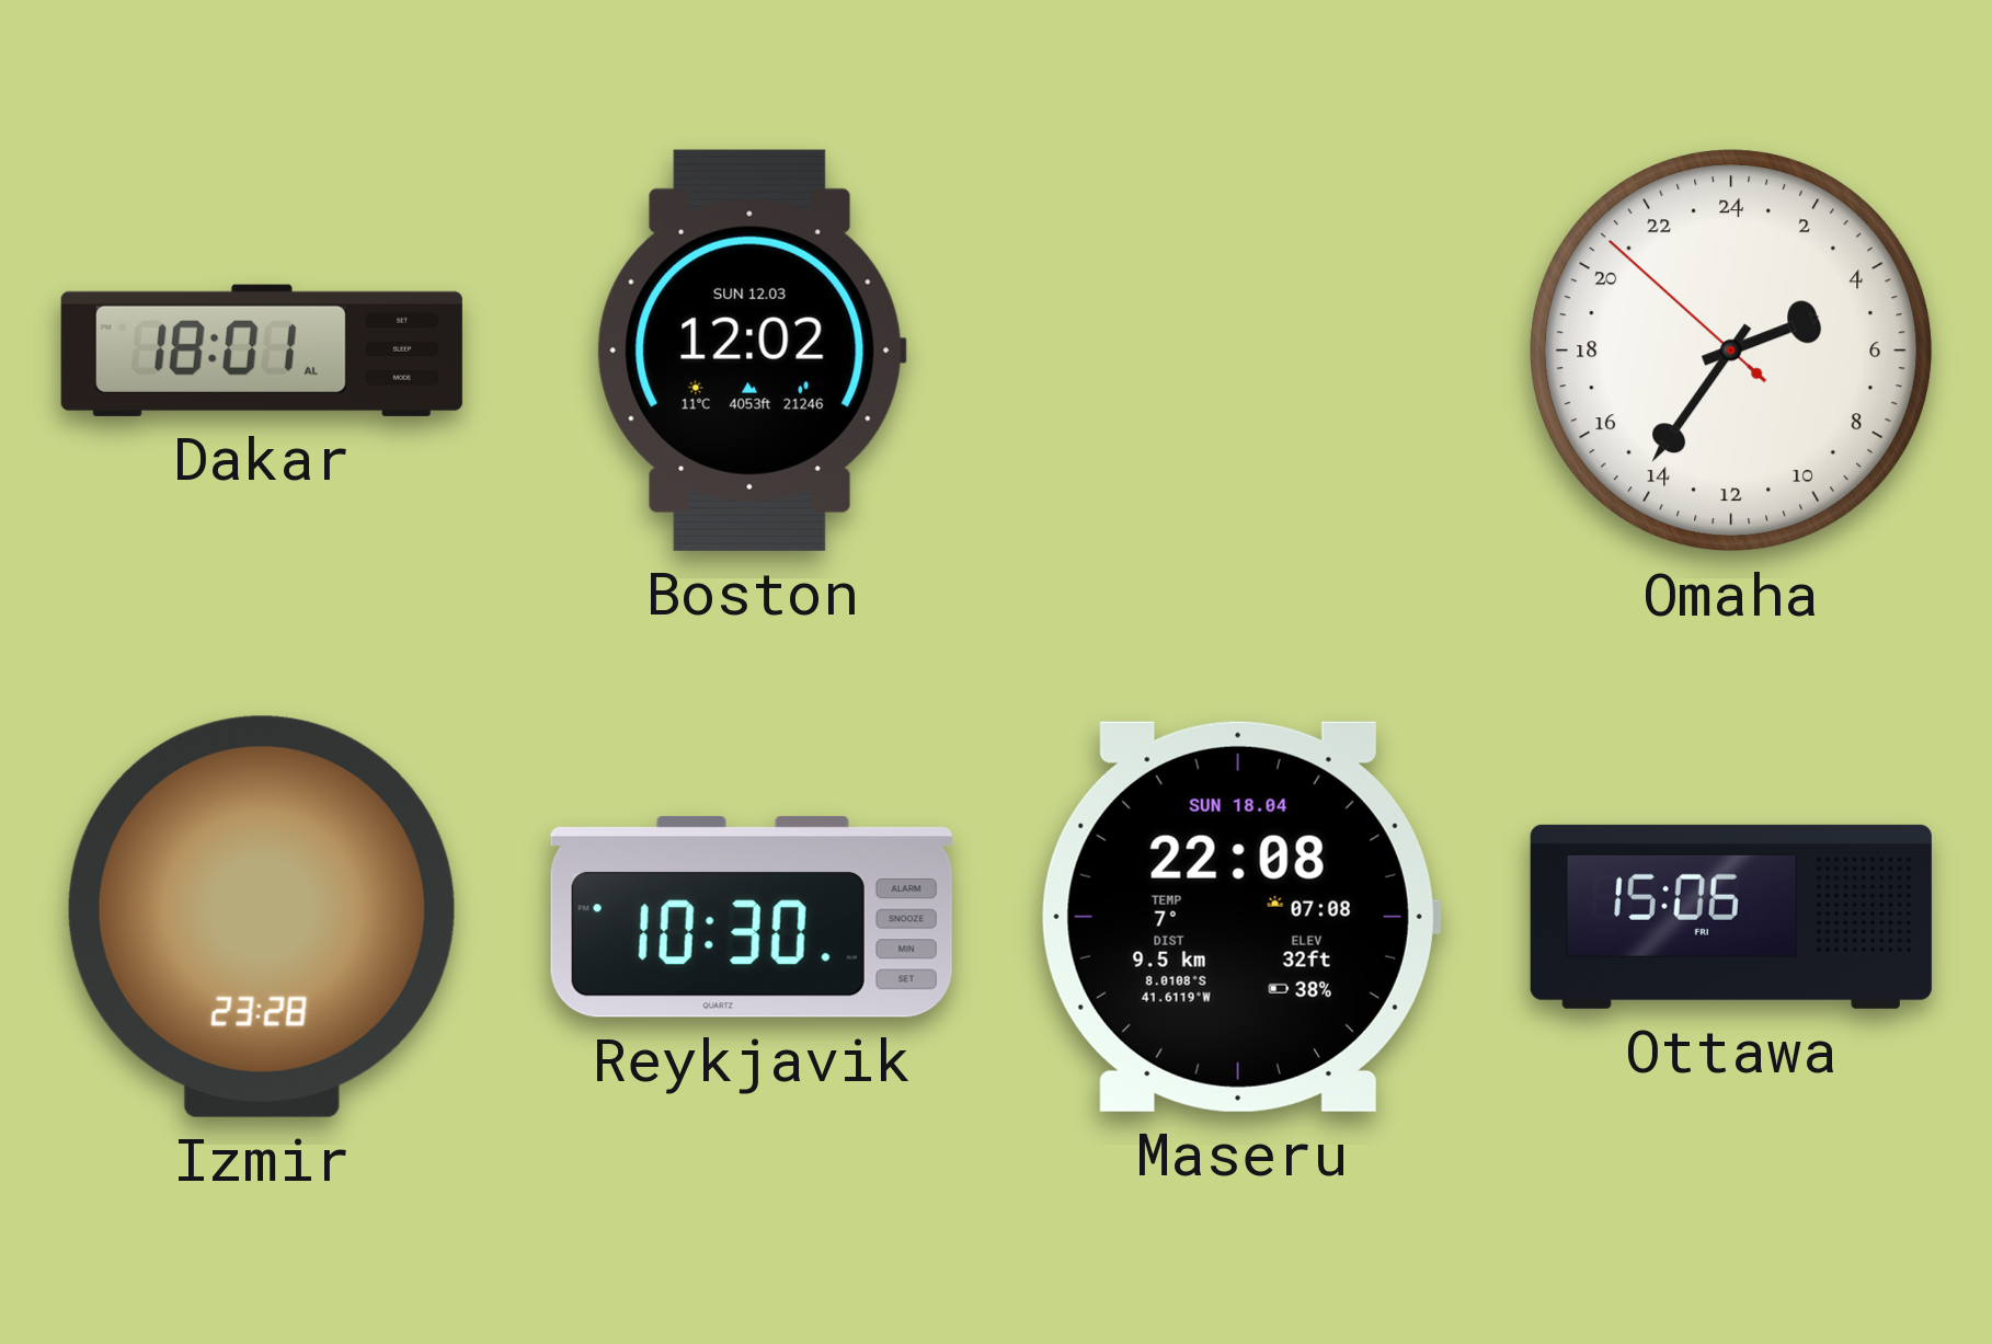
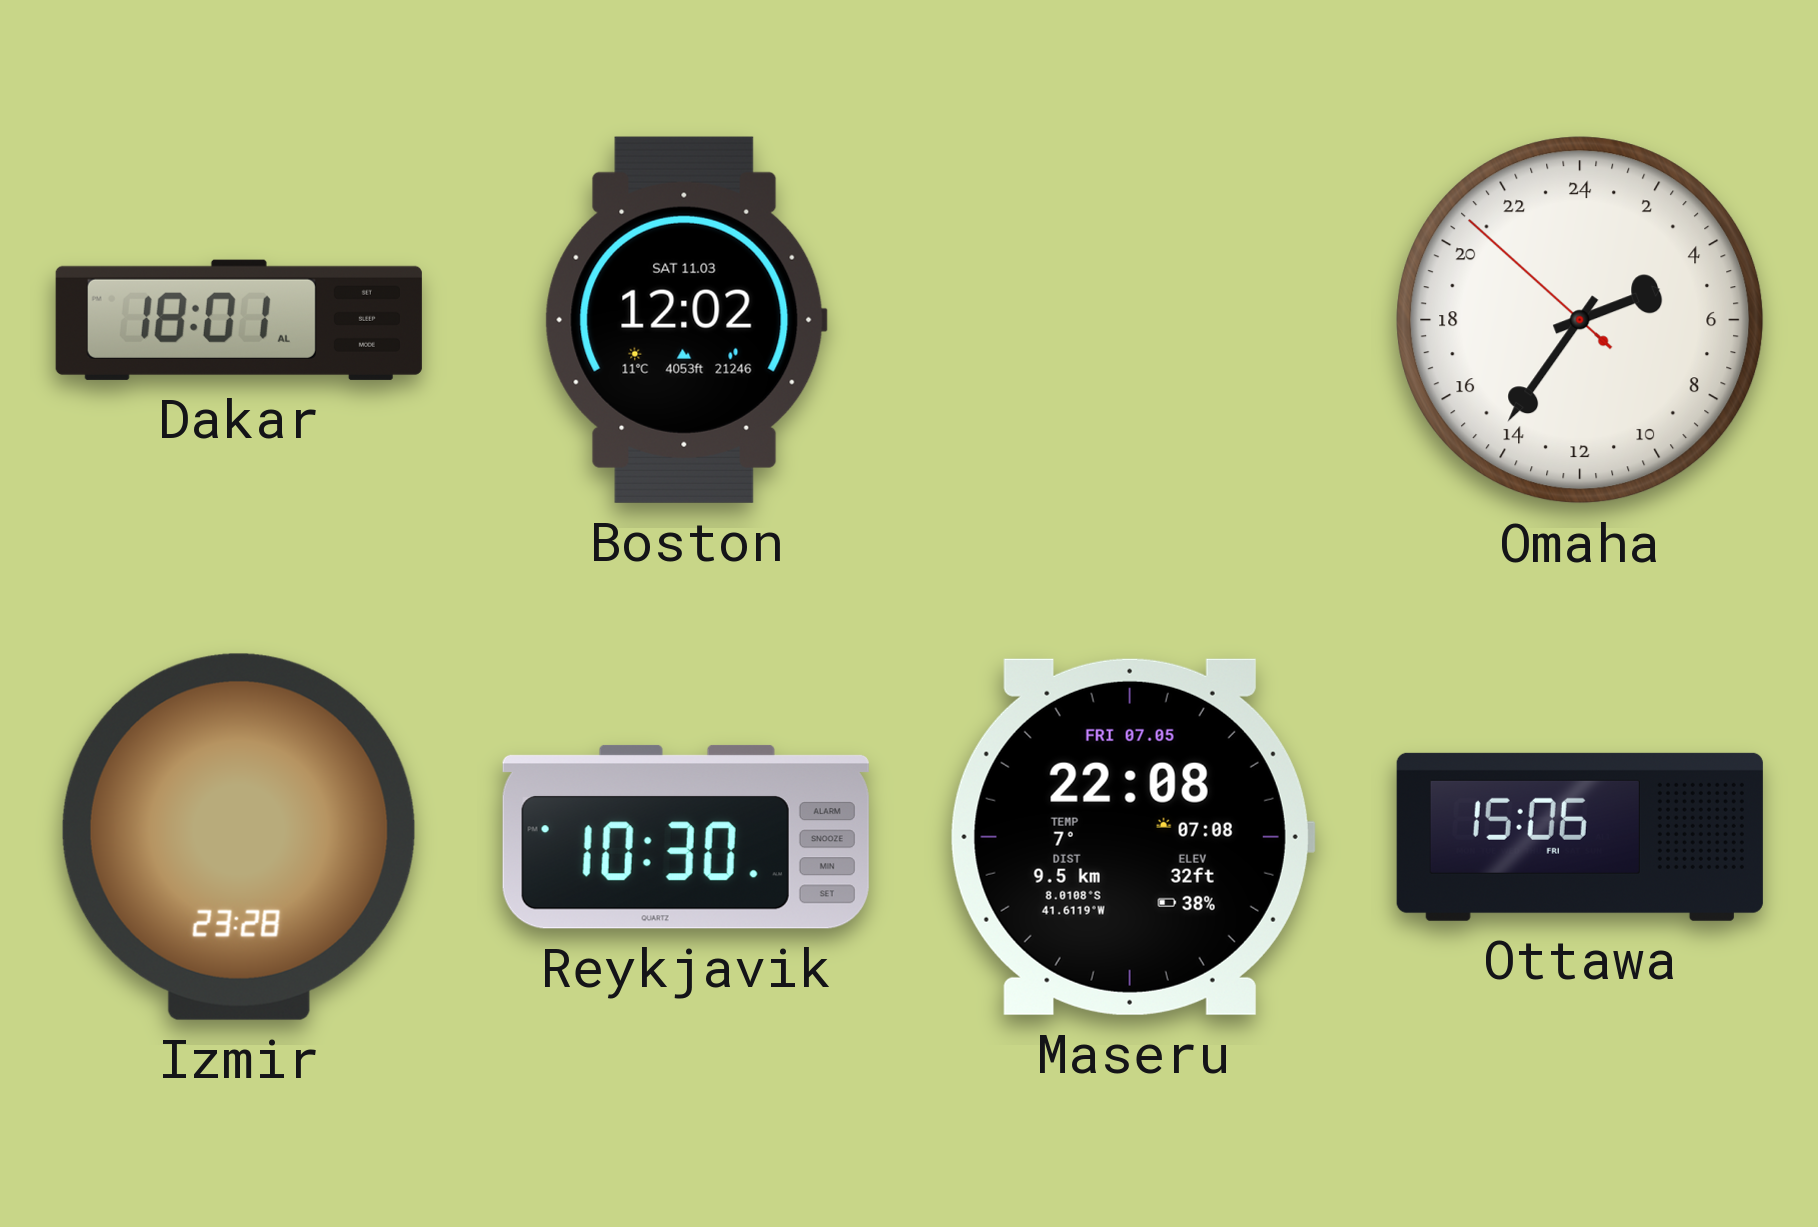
Boston date: SUN 12.03 -> SAT 11.03 (686, 320)
Maseru date: SUN 18.04 -> FRI 07.05 (1133, 837)
